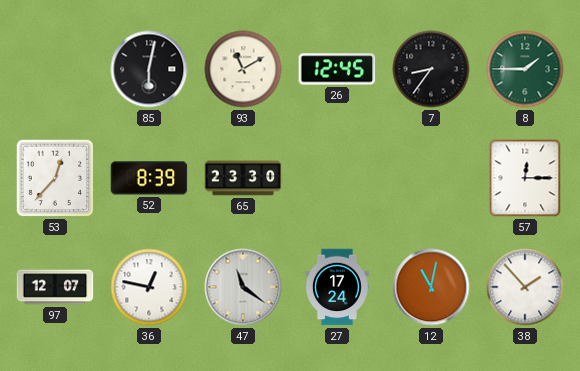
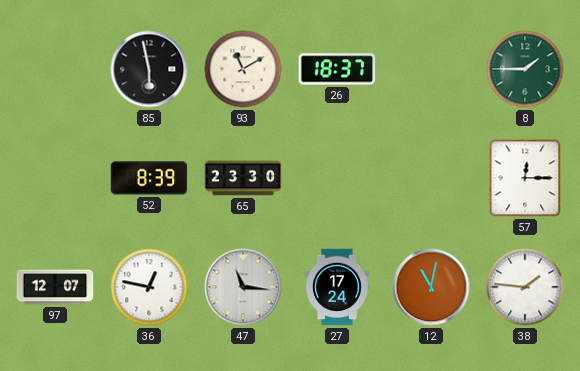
85: 6:02 -> 5:58 (149, 69)
26: 12:45 -> 18:37 (337, 69)
7: 8:36 -> none (431, 69)
53: 12:37 -> none (55, 178)
47: 11:21 -> 11:16 (243, 287)
38: 1:53 -> 1:46 (525, 287)
